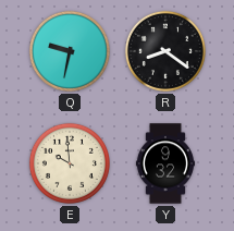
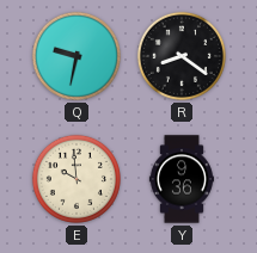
Y: 9:32 -> 9:36 (182, 179)
